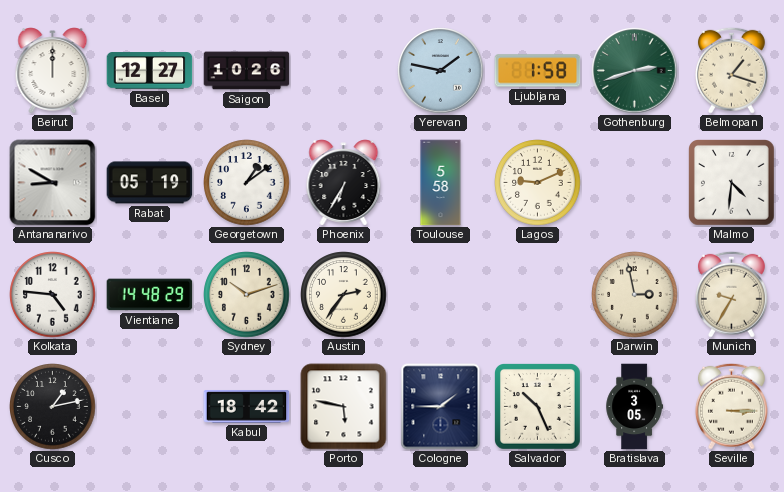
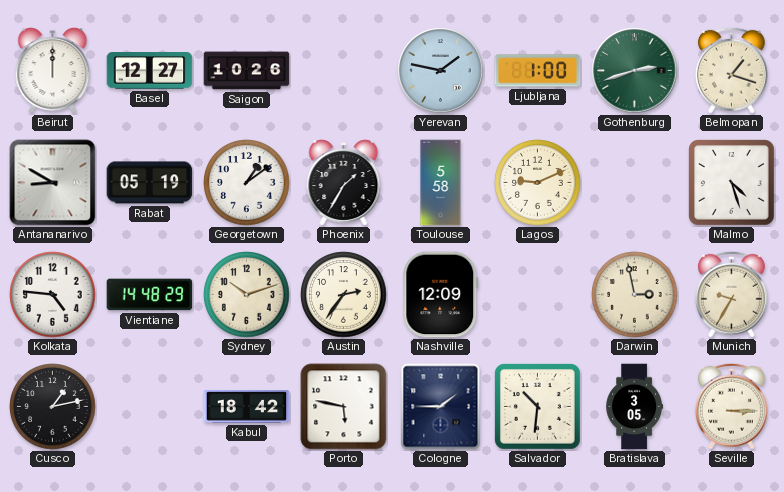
Ljubljana: 1:58 -> 1:00 (538, 71)
Phoenix: 6:35 -> 1:35 (344, 183)
Malmo: 4:31 -> 4:27 (732, 183)
Nashville: none -> 12:09 (441, 295)
Salvador: 10:26 -> 10:31 (538, 407)
